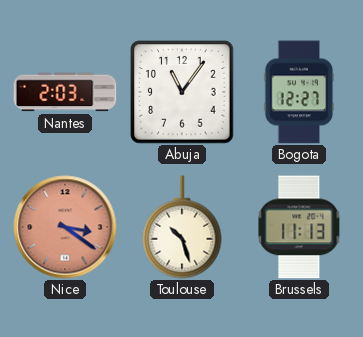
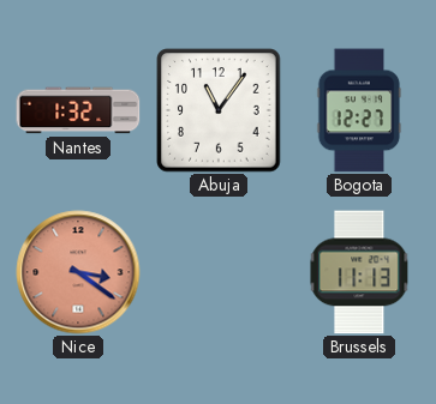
Nantes: 2:03 -> 1:32 (78, 110)
Toulouse: 10:27 -> none (182, 227)
